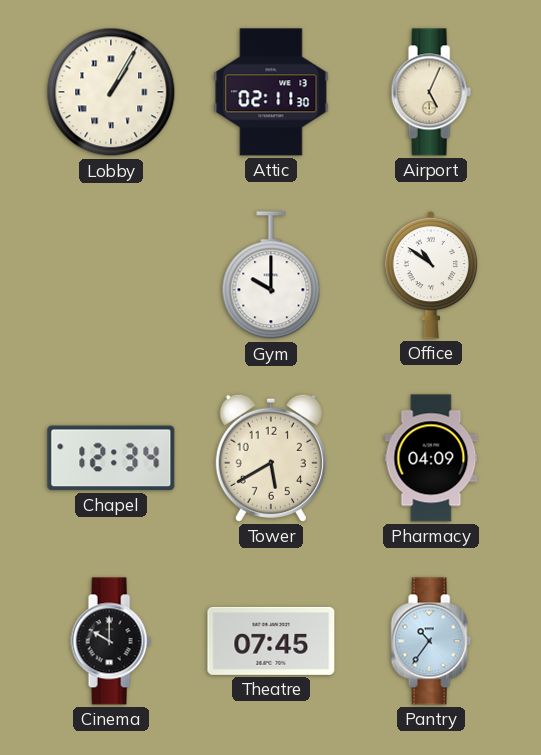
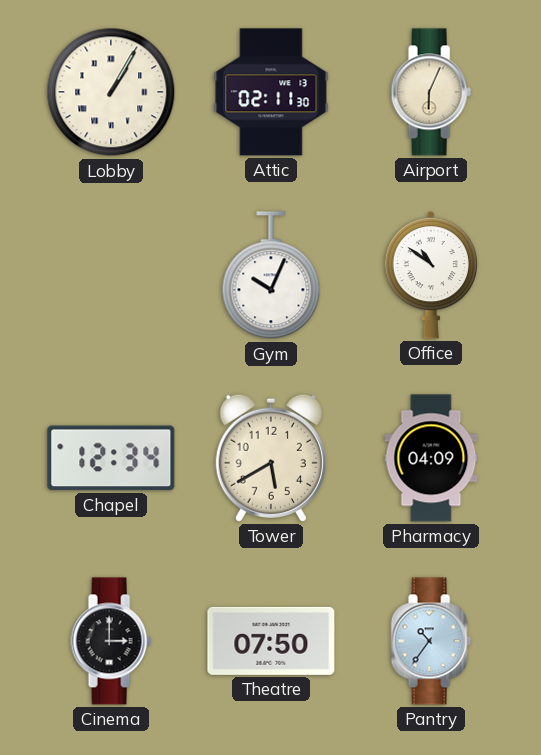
Airport: 5:04 -> 6:04 (431, 92)
Gym: 10:00 -> 10:04 (271, 276)
Cinema: 10:00 -> 3:00 (111, 641)
Theatre: 07:45 -> 07:50 (271, 641)
